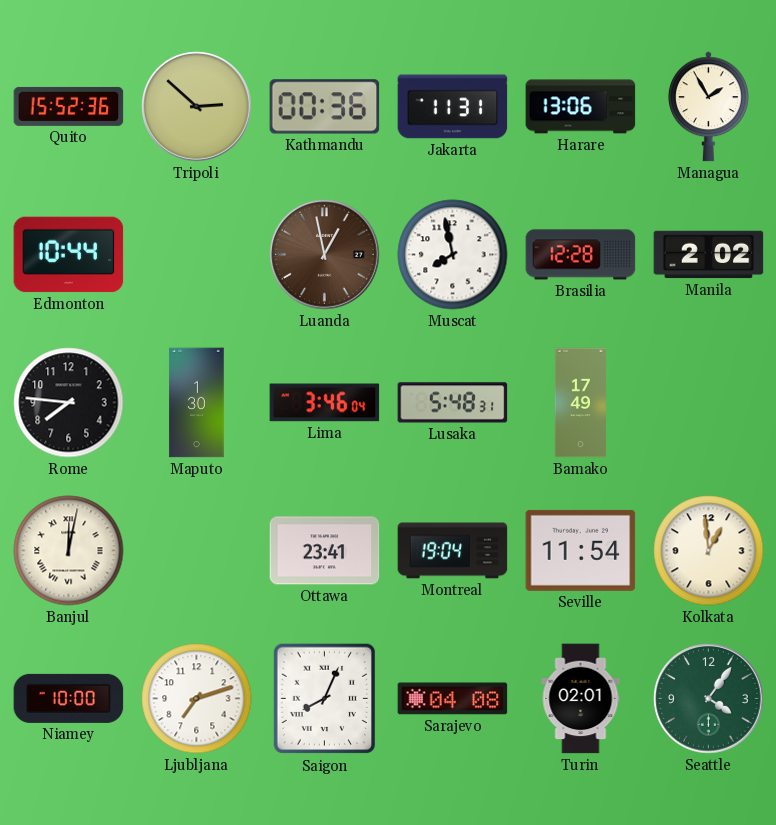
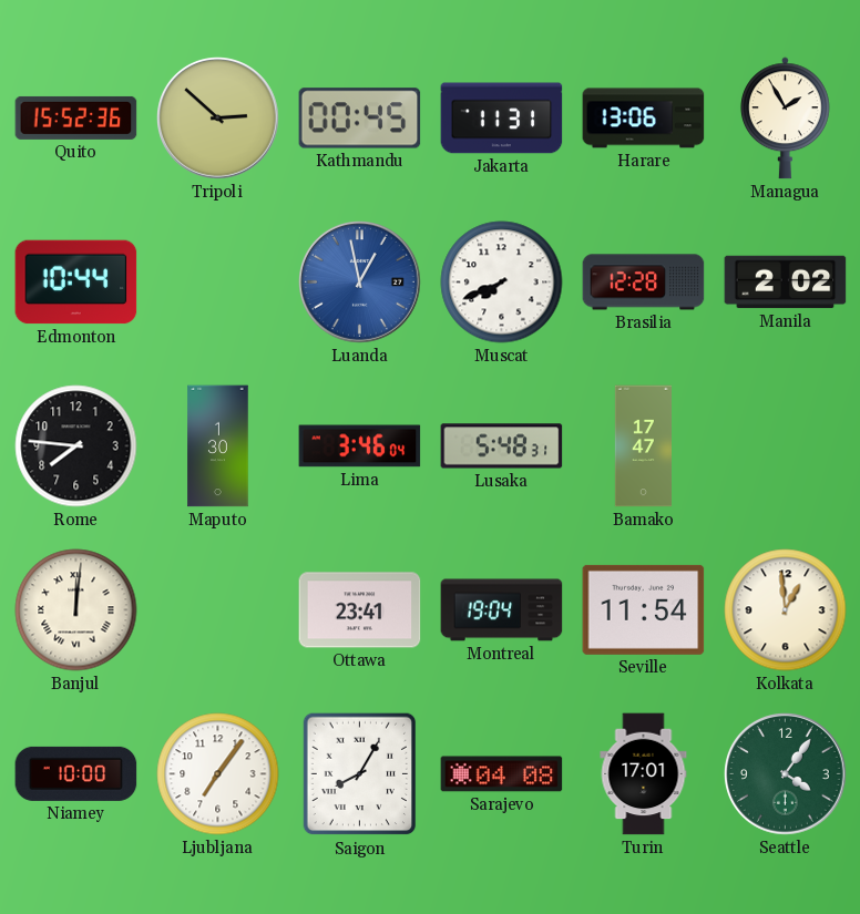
Kathmandu: 00:36 -> 00:45 (360, 119)
Luanda dial: brown -> blue (360, 283)
Muscat: 7:58 -> 7:41 (502, 283)
Bamako: 17:49 -> 17:47 (643, 446)
Banjul: 12:02 -> 12:01 (76, 610)
Ljubljana: 7:12 -> 7:06 (218, 774)
Saigon: 8:04 -> 8:05 (360, 774)
Turin: 02:01 -> 17:01 (644, 774)
